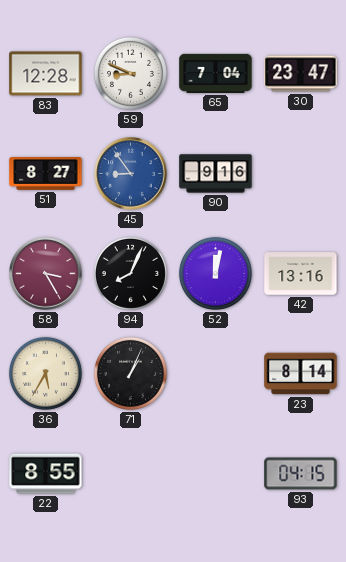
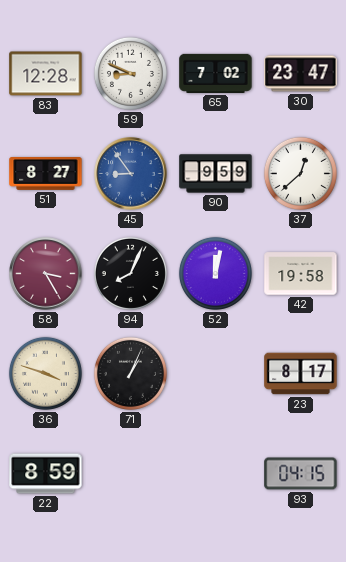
65: 7:04 -> 7:02 (216, 73)
90: 9:16 -> 9:59 (216, 174)
37: none -> 12:38 (300, 173)
42: 13:16 -> 19:58 (301, 274)
36: 5:35 -> 3:48 (45, 373)
23: 8:14 -> 8:17 (301, 374)
22: 8:55 -> 8:59 (46, 474)
